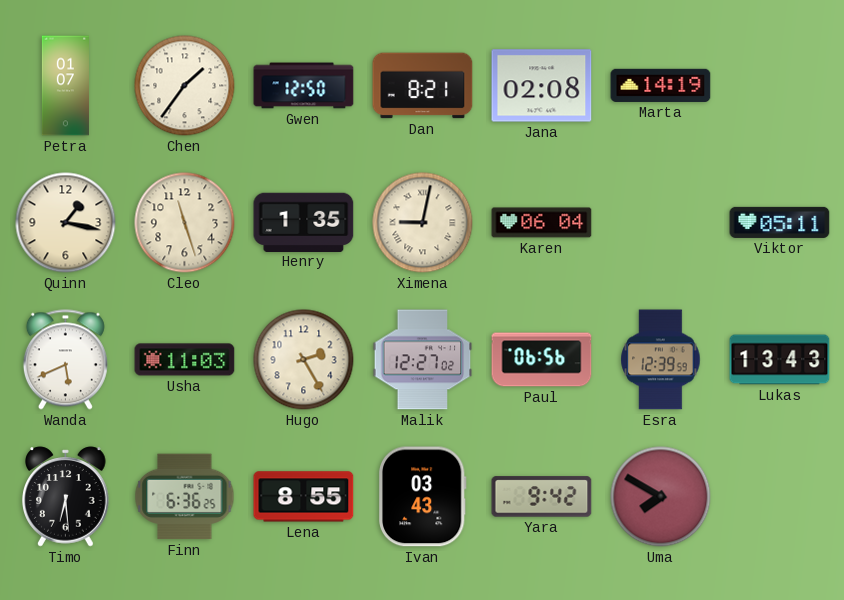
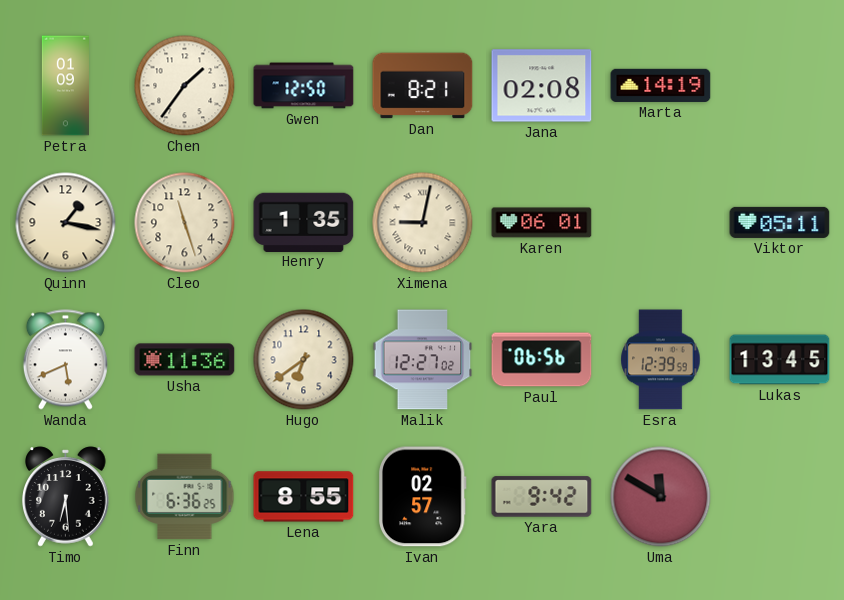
Petra: 01:07 -> 01:09 (65, 86)
Karen: 06:04 -> 06:01 (542, 223)
Usha: 11:03 -> 11:36 (185, 360)
Hugo: 2:25 -> 6:39 (304, 360)
Lukas: 13:43 -> 13:45 (780, 360)
Ivan: 03:43 -> 02:57 (422, 497)
Uma: 7:50 -> 11:50 (661, 497)
